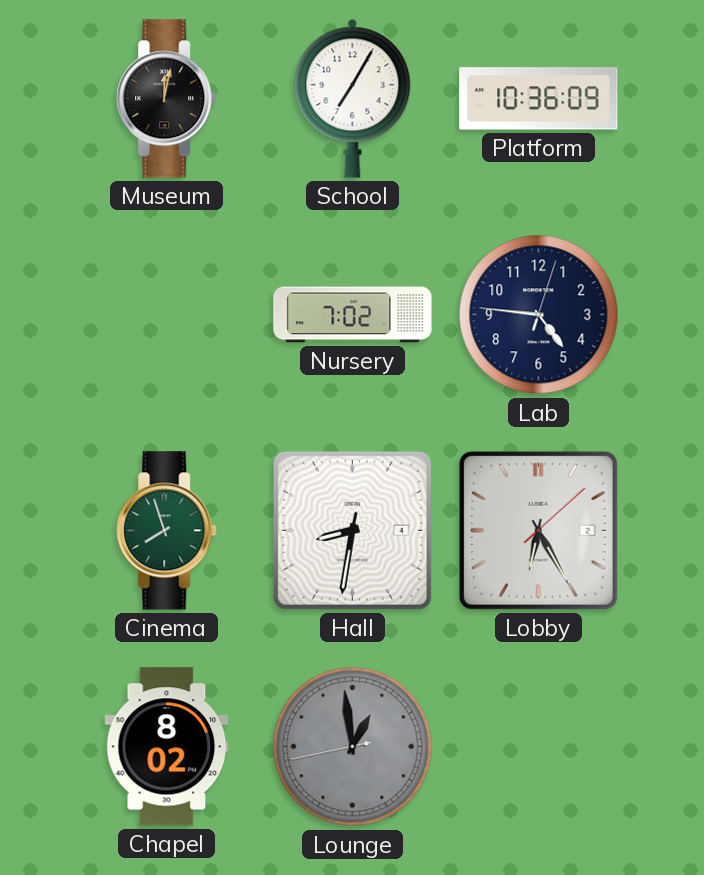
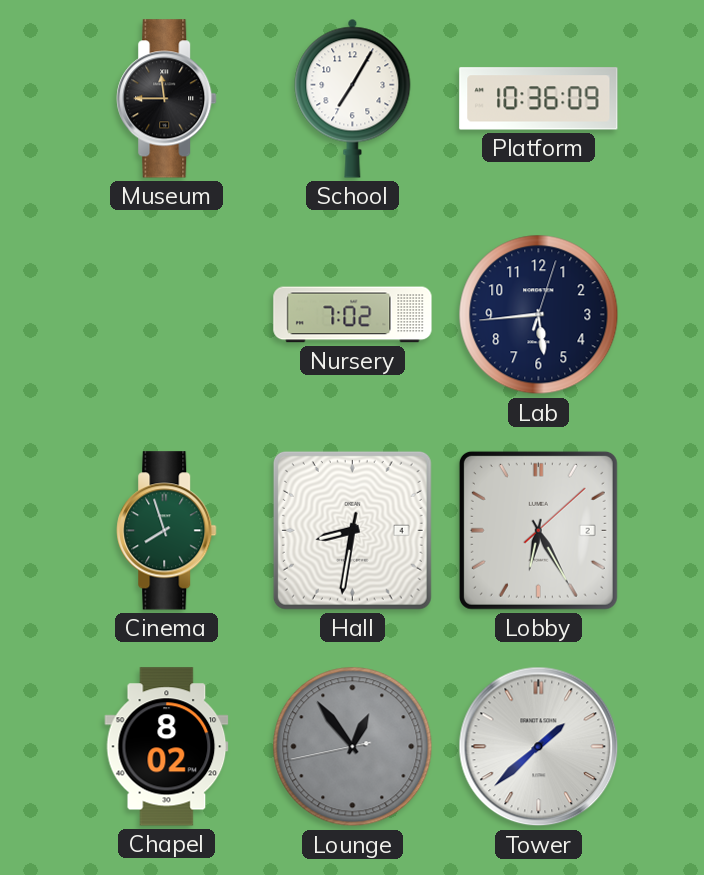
Museum: 12:02 -> 11:45 (167, 99)
Lab: 4:46 -> 5:44 (539, 315)
Lounge: 12:58 -> 12:53 (353, 747)
Tower: none -> 1:38 (539, 747)
